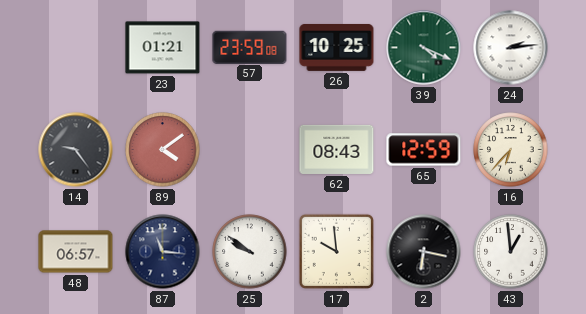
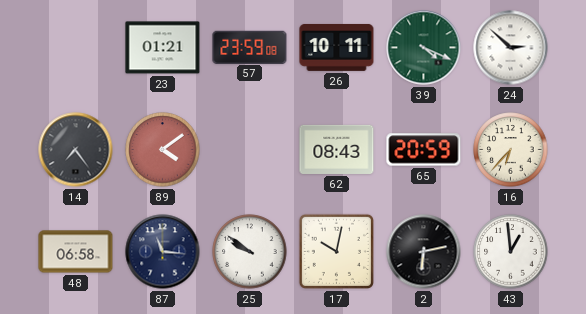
26: 10:25 -> 10:11 (337, 47)
24: 2:14 -> 2:52 (511, 48)
14: 9:24 -> 7:24 (76, 150)
65: 12:59 -> 20:59 (424, 150)
48: 06:57 -> 06:58 (76, 252)
17: 9:59 -> 10:02 (336, 251)
2: 6:17 -> 6:13 (424, 252)
